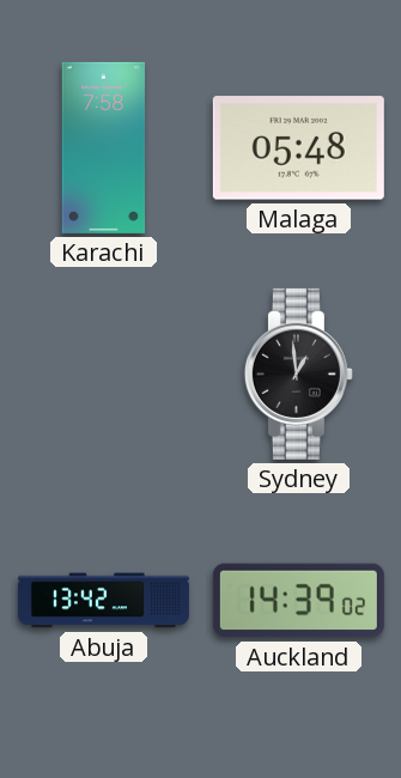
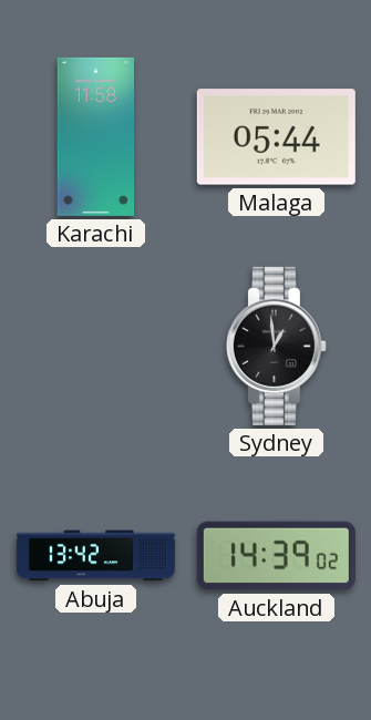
Karachi: 7:58 -> 11:58 (96, 136)
Malaga: 05:48 -> 05:44 (276, 137)
